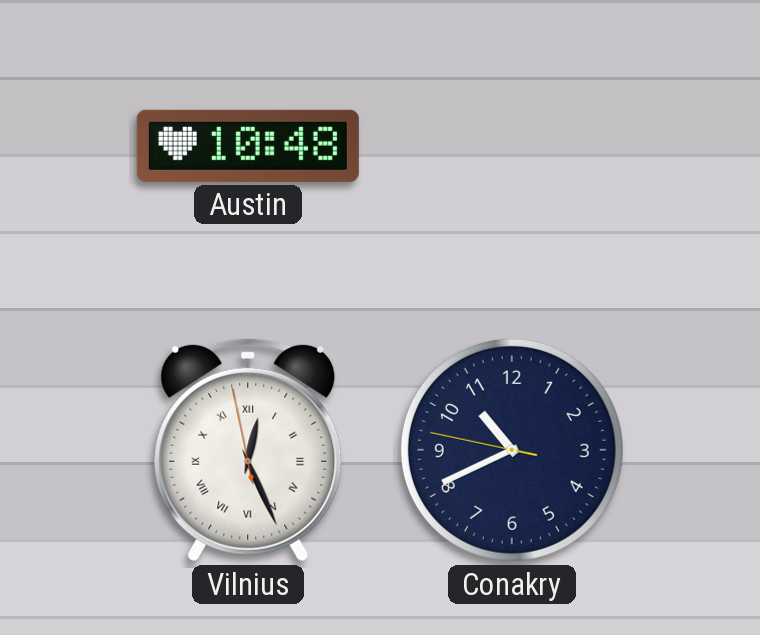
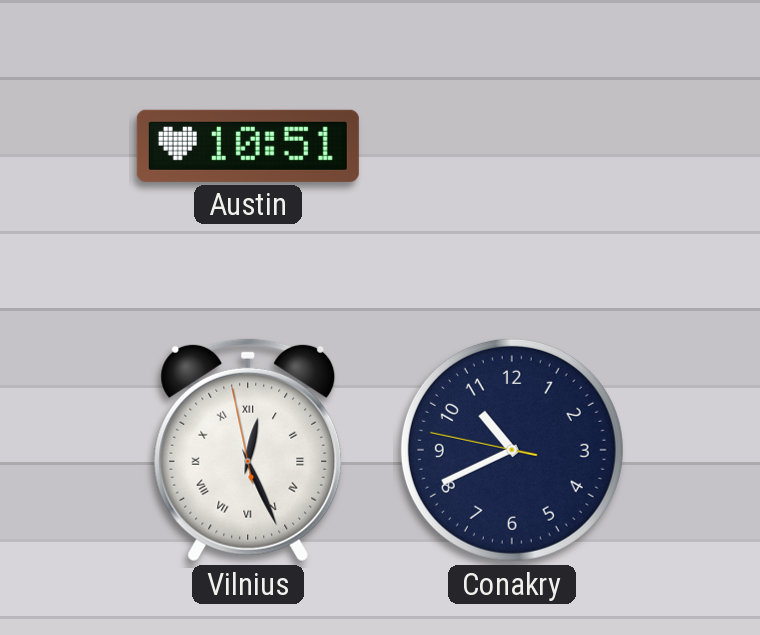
Austin: 10:48 -> 10:51 (248, 146)
